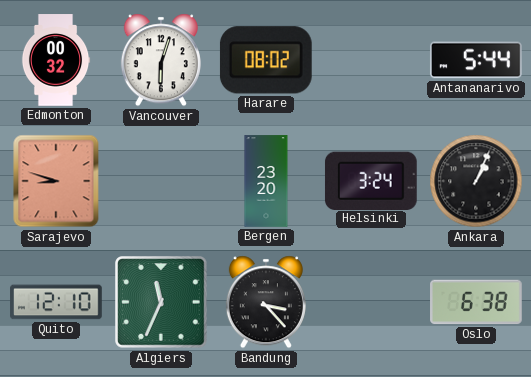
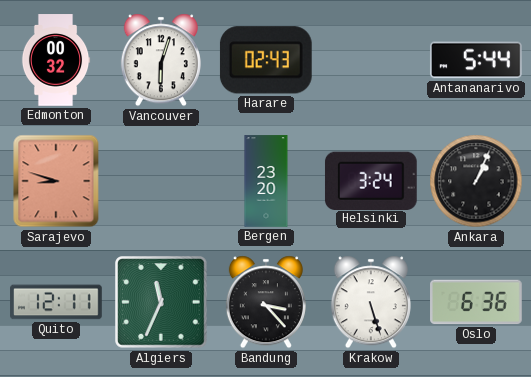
Harare: 08:02 -> 02:43 (266, 60)
Quito: 12:10 -> 12:11 (56, 302)
Krakow: none -> 5:27 (371, 302)
Oslo: 6:38 -> 6:36 (476, 302)
